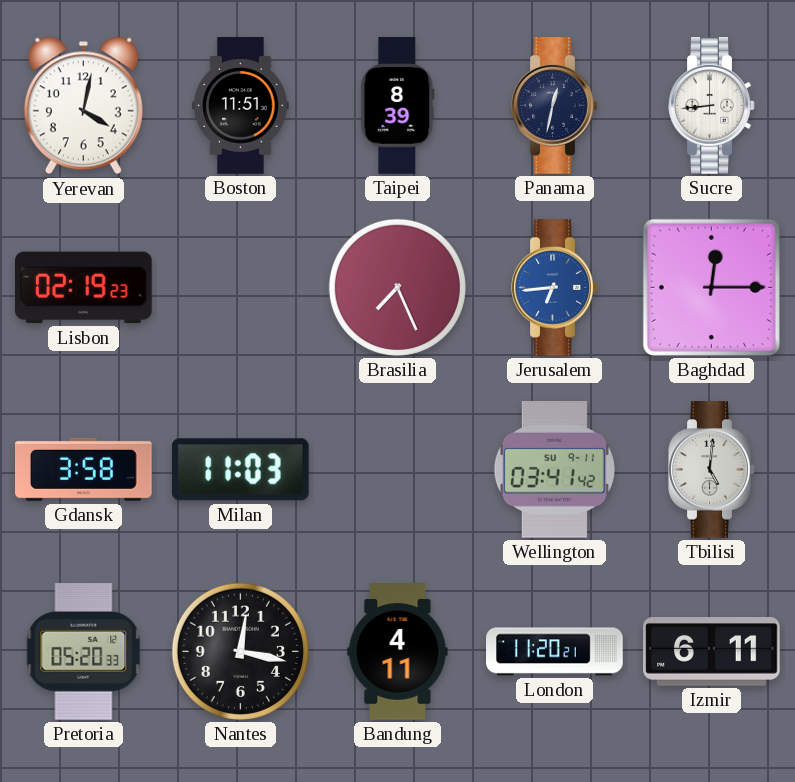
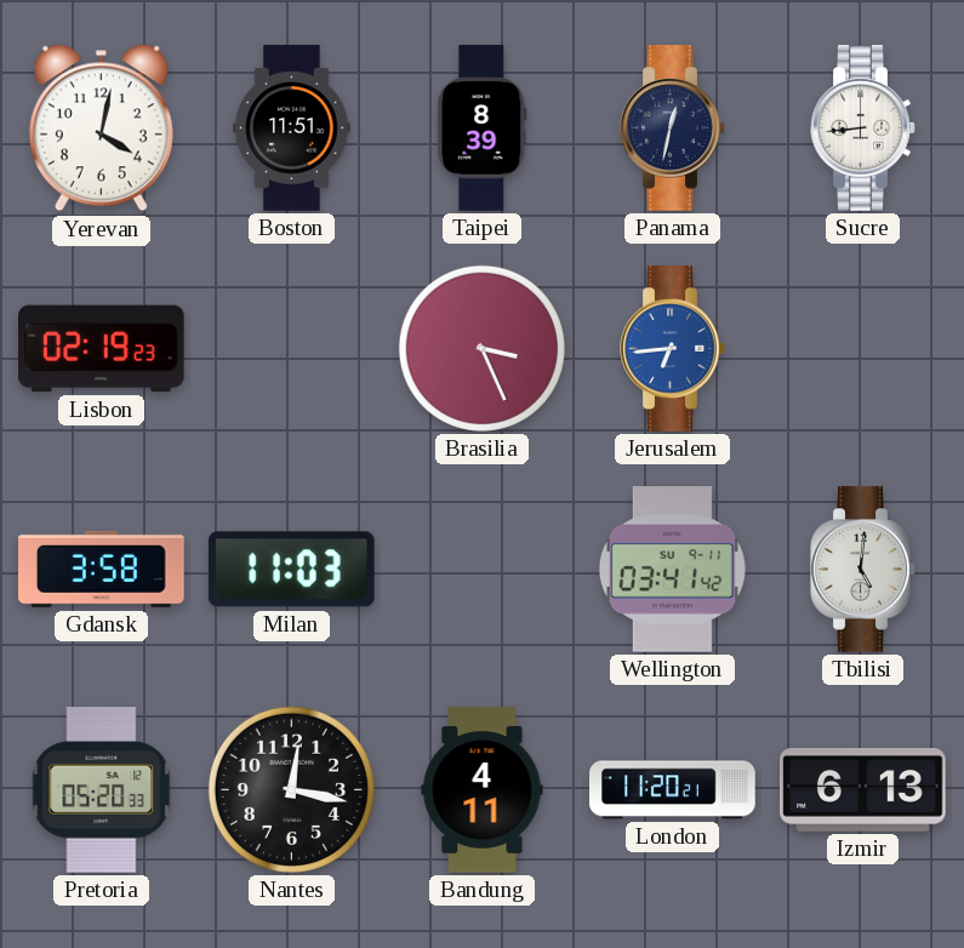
Brasilia: 7:26 -> 3:26 (481, 348)
Baghdad: 12:15 -> none (711, 287)
Izmir: 6:11 -> 6:13 (863, 790)
